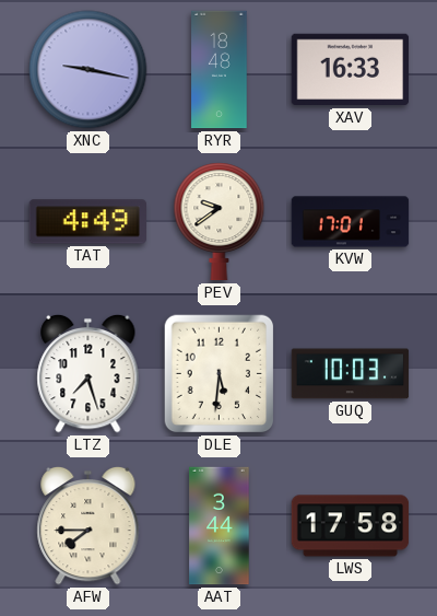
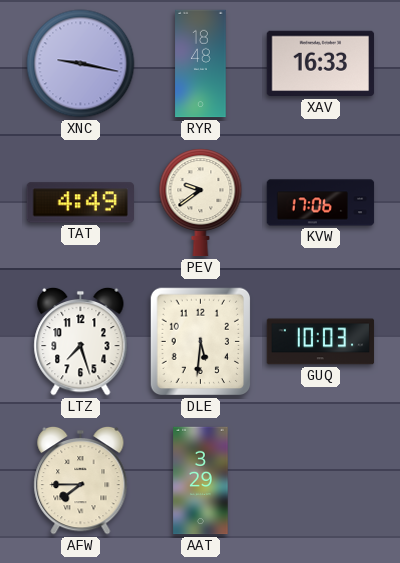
KVW: 17:01 -> 17:06 (321, 203)
AAT: 3:44 -> 3:29 (201, 481)
LWS: 17:58 -> none (351, 526)
